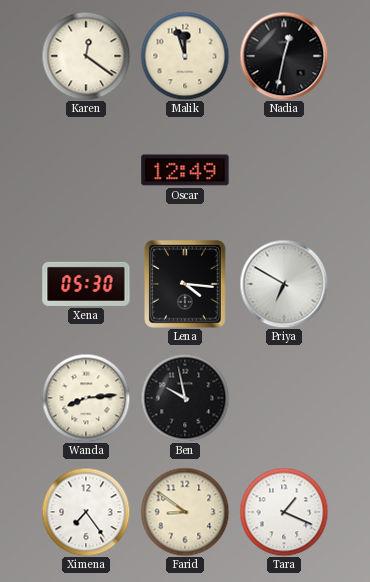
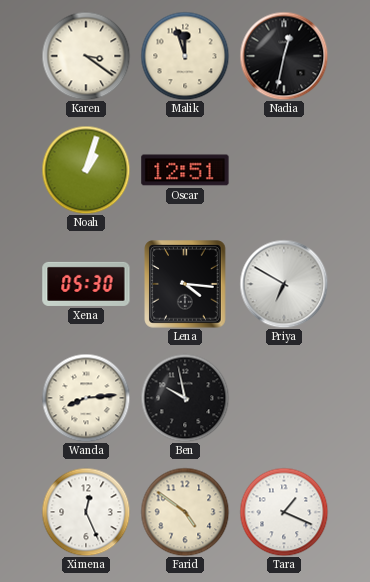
Karen: 12:21 -> 3:21 (86, 56)
Noah: none -> 1:03 (86, 170)
Oscar: 12:49 -> 12:51 (185, 170)
Ximena: 7:24 -> 12:26 (86, 512)
Farid: 8:51 -> 4:51 (185, 512)
